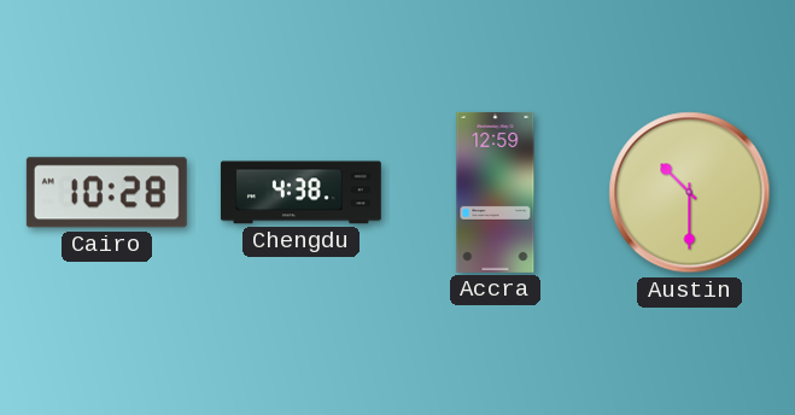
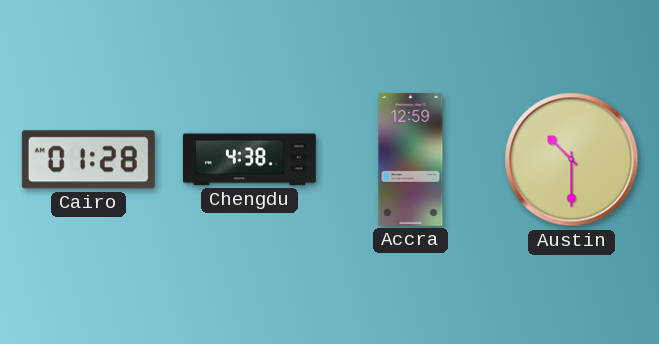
Cairo: 10:28 -> 01:28 (88, 160)
